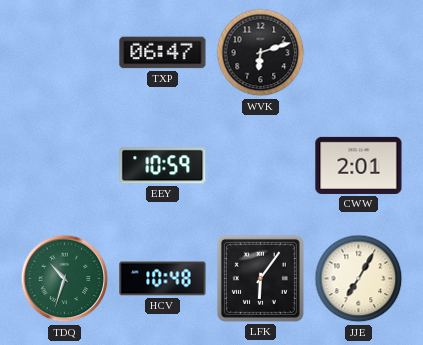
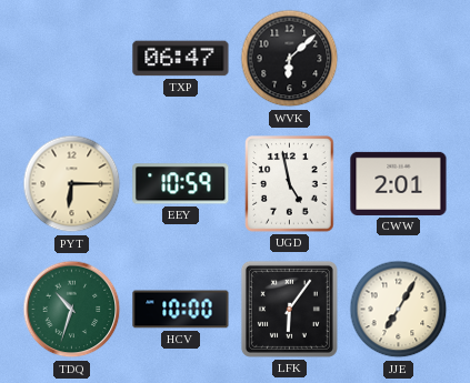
WVK: 6:12 -> 6:08 (290, 59)
PYT: none -> 6:15 (72, 184)
UGD: none -> 4:58 (290, 184)
HCV: 10:48 -> 10:00 (181, 310)
